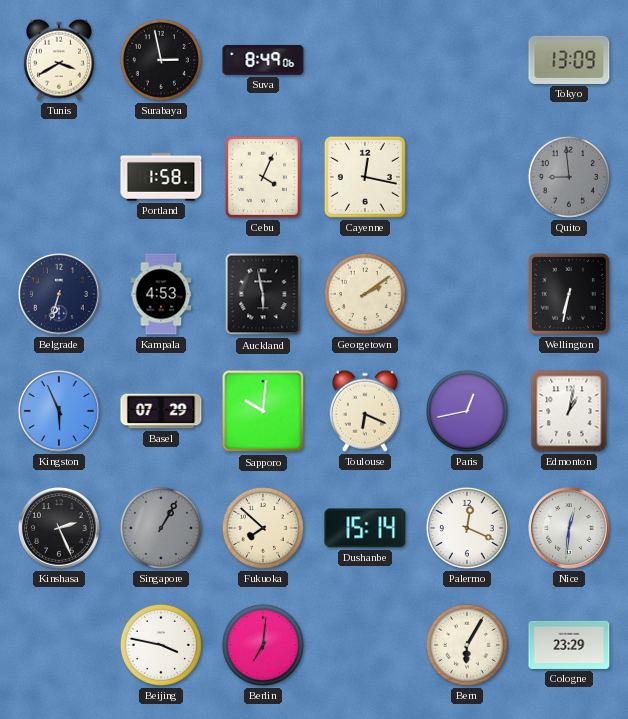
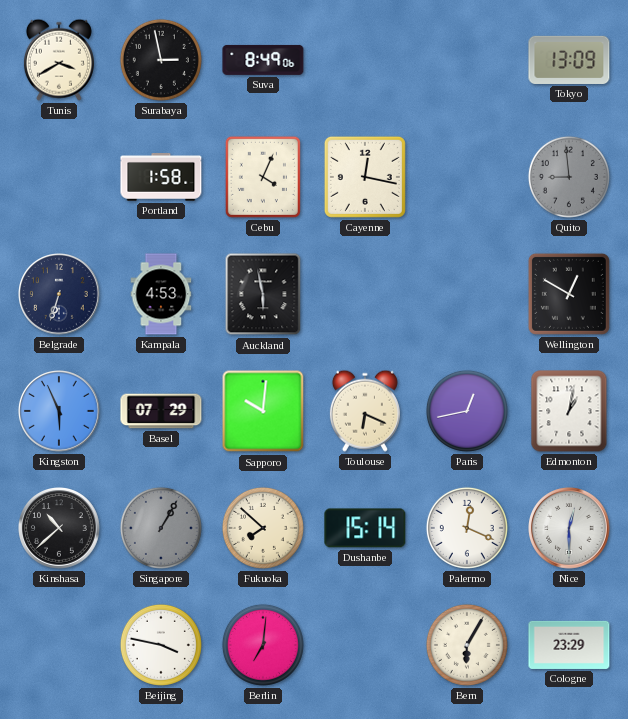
Georgetown: 2:09 -> none (365, 294)
Wellington: 6:32 -> 12:50 (569, 294)
Kinshasa: 2:26 -> 10:38 (60, 529)
Nice: 12:31 -> 12:30 (570, 529)
